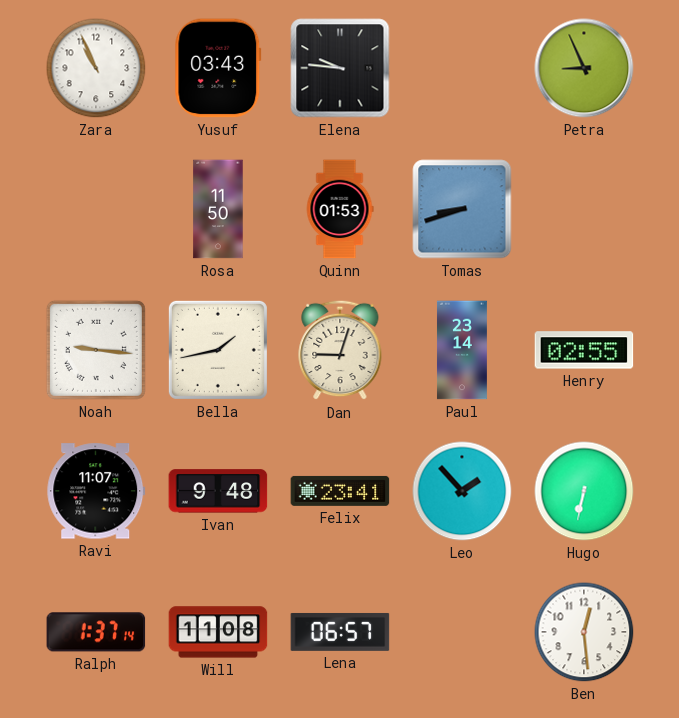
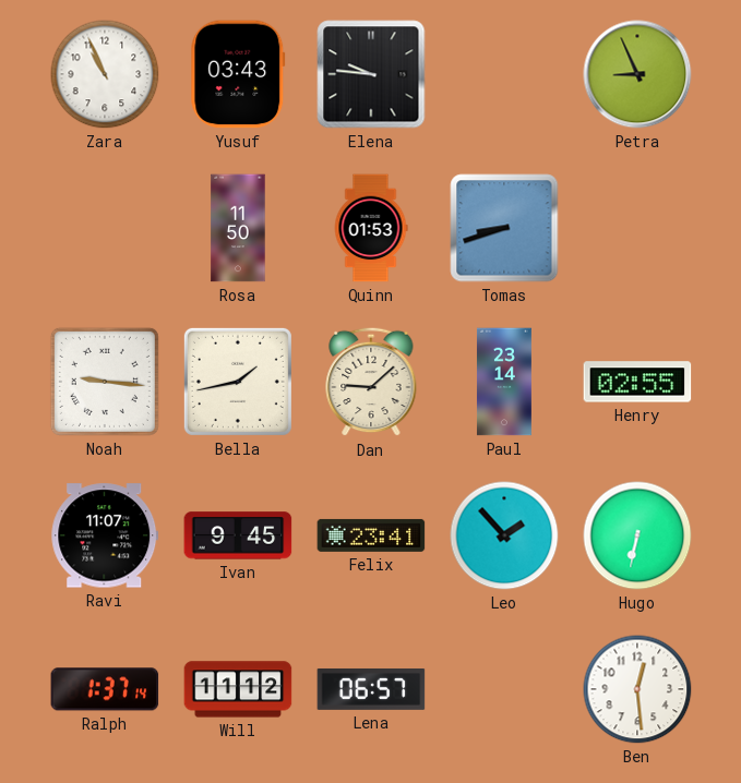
Dan: 9:03 -> 9:08 (371, 382)
Ivan: 9:48 -> 9:45 (238, 535)
Will: 11:08 -> 11:12 (238, 689)
